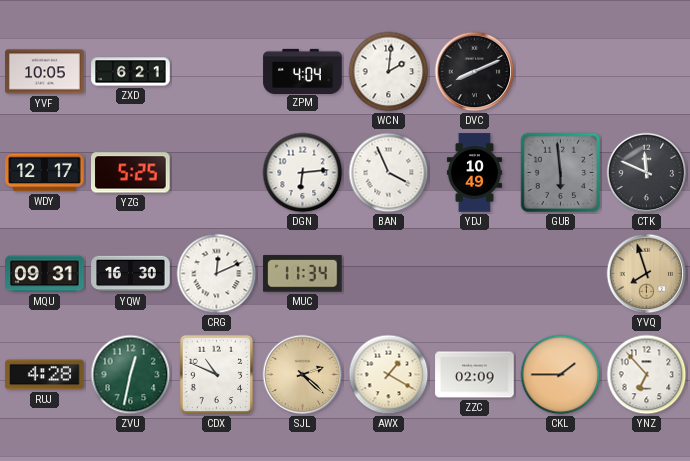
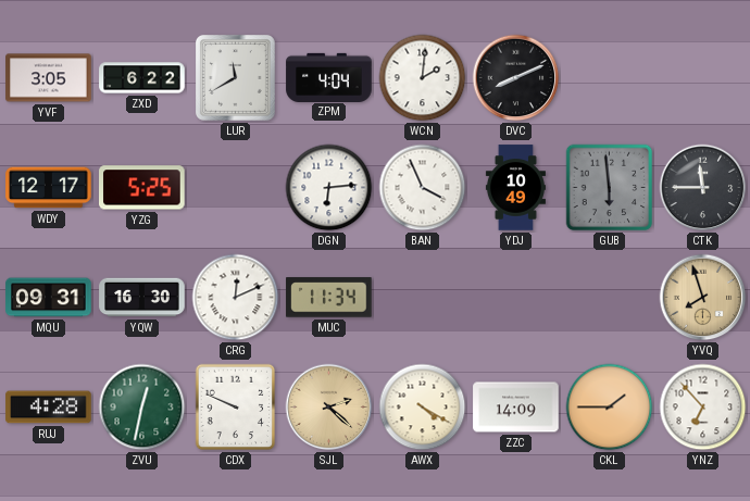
YVF: 10:05 -> 3:05 (49, 78)
ZXD: 6:21 -> 6:22 (142, 78)
LUR: none -> 11:40 (236, 78)
CTK: 11:49 -> 11:45 (703, 188)
CDX: 10:49 -> 9:49 (236, 408)
AWX: 1:20 -> 4:20 (423, 408)
ZZC: 02:09 -> 14:09 (516, 408)
